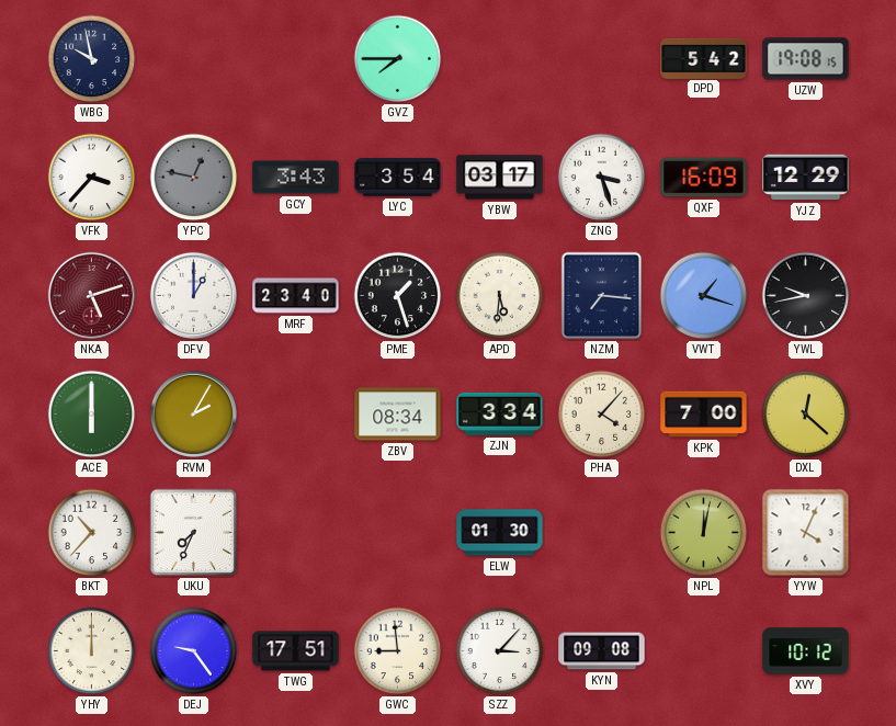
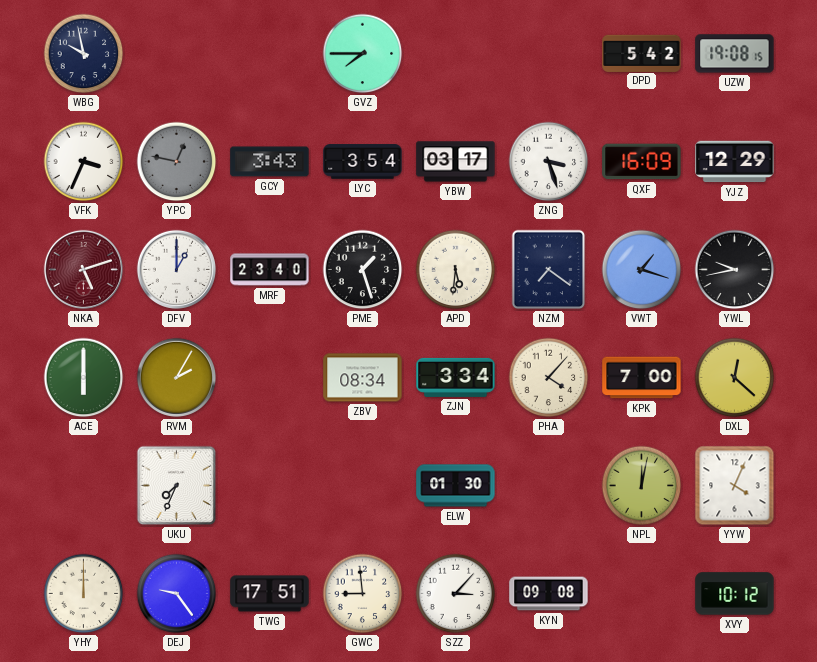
VFK: 3:37 -> 3:34 (84, 162)
NZM: 7:16 -> 7:21 (549, 270)
BKT: 10:37 -> none (92, 533)
